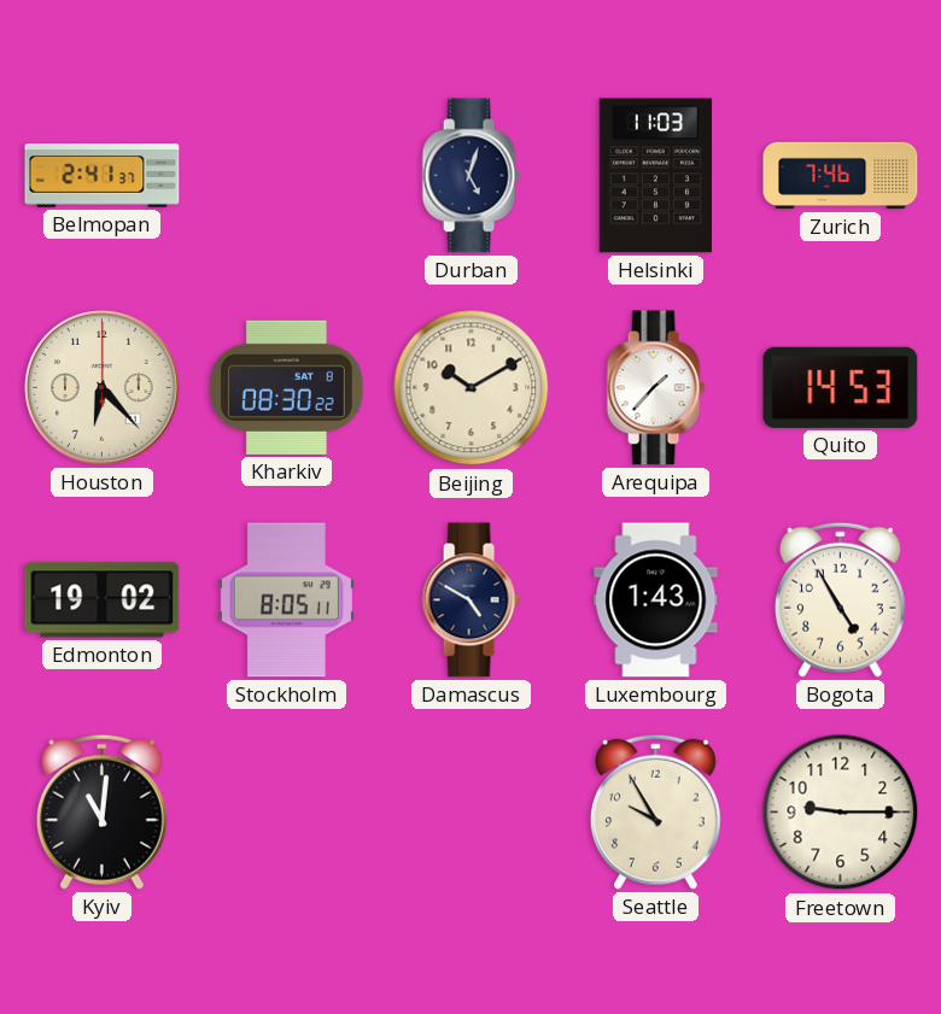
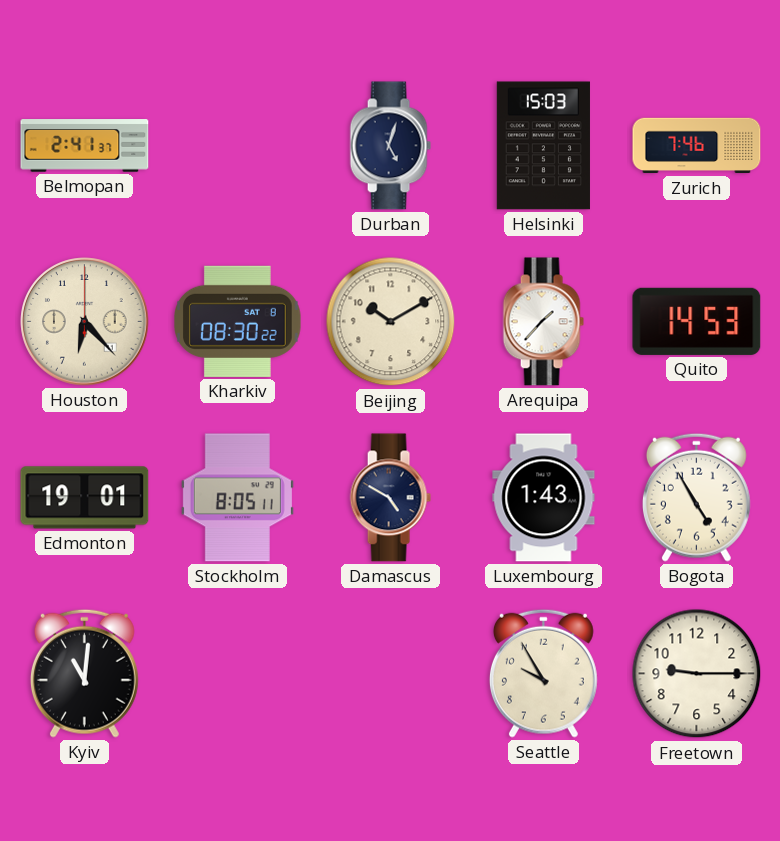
Helsinki: 11:03 -> 15:03 (543, 146)
Edmonton: 19:02 -> 19:01 (85, 498)
